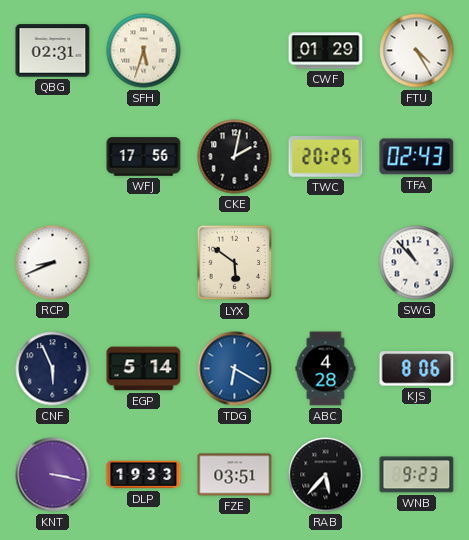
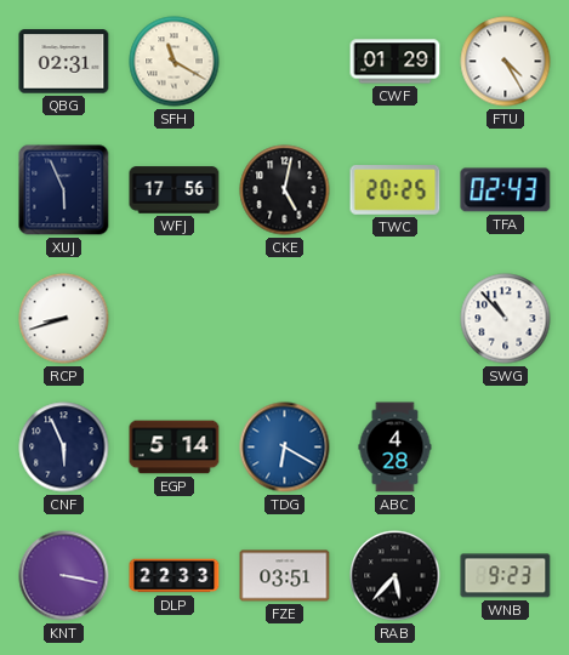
SFH: 5:33 -> 11:20 (175, 62)
XUJ: none -> 5:56 (64, 190)
CKE: 2:02 -> 5:02 (285, 190)
RCP: 8:41 -> 8:42 (64, 319)
LYX: 5:51 -> none (235, 263)
KJS: 8:06 -> none (417, 369)
DLP: 19:33 -> 22:33 (175, 576)
